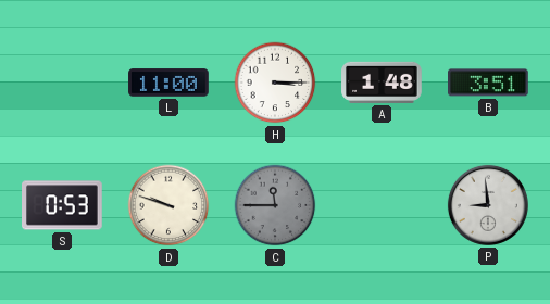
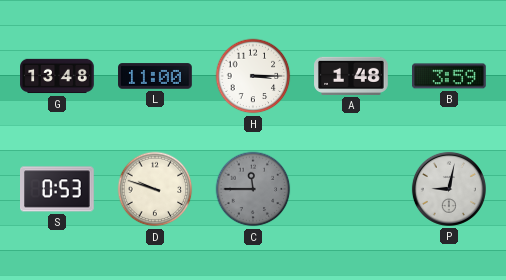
G: none -> 13:48 (57, 76)
B: 3:51 -> 3:59 (450, 76)
P: 8:59 -> 9:02 (449, 189)
